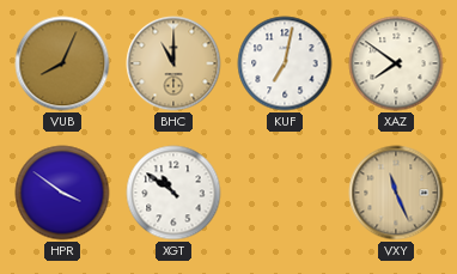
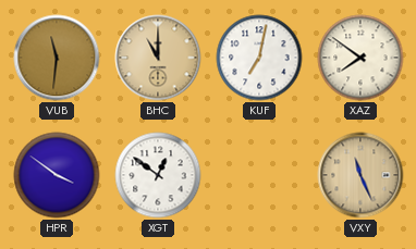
VUB: 8:04 -> 11:31 (57, 58)
XGT: 10:51 -> 12:51 (158, 175)
